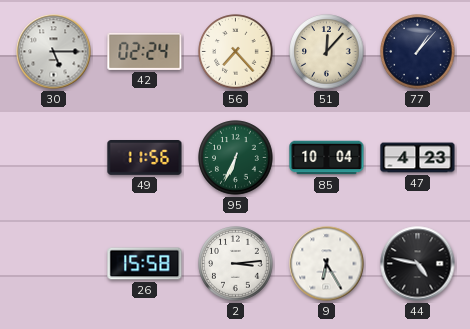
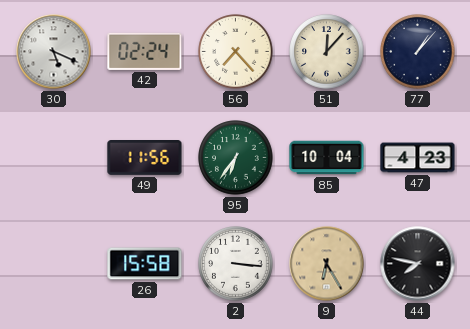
30: 5:15 -> 5:19 (54, 52)
95: 6:34 -> 6:36 (236, 158)
2: 3:14 -> 3:16 (236, 264)
9 dial: white -> champagne (327, 264)
44: 4:47 -> 7:47 (418, 264)
